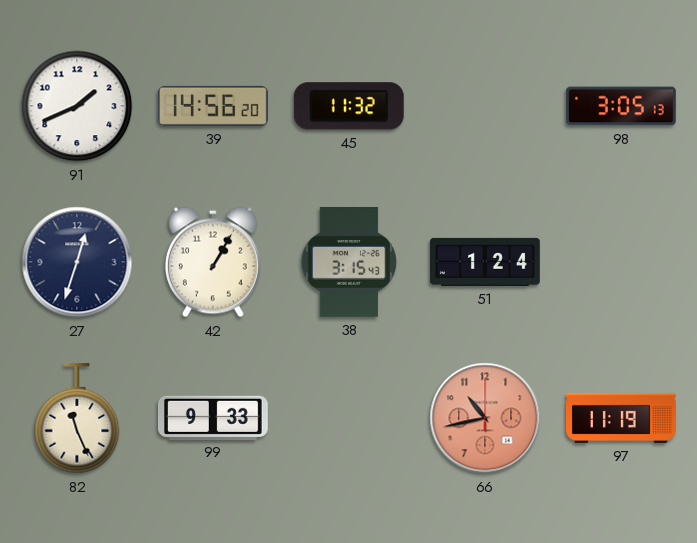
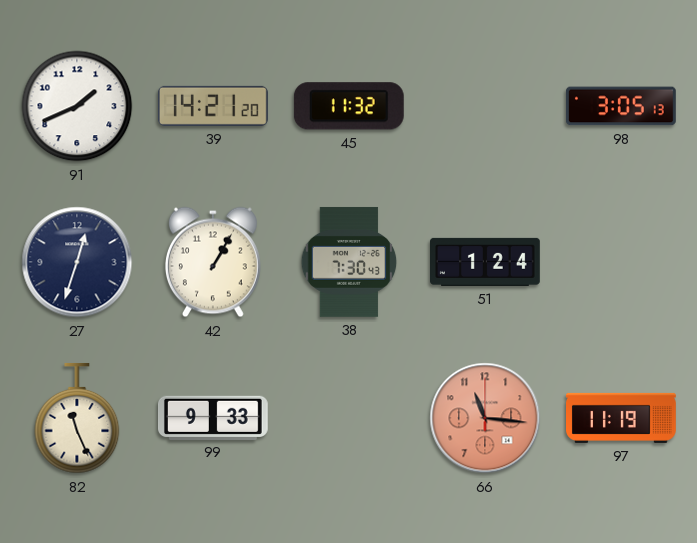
39: 14:56 -> 14:21 (213, 106)
38: 3:15 -> 7:30 (349, 262)
66: 10:43 -> 11:16 (485, 418)
